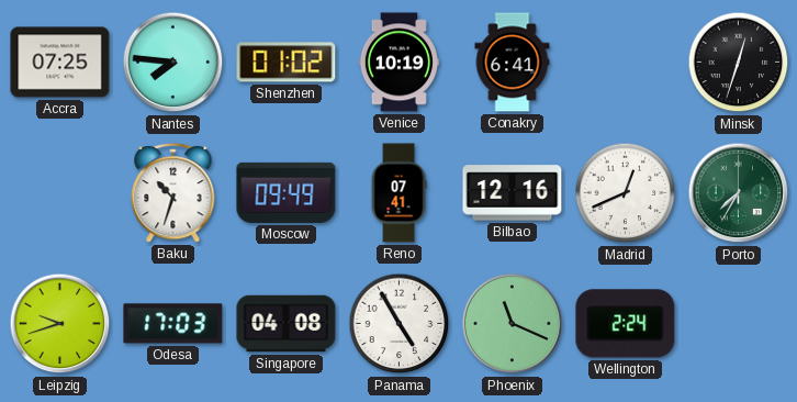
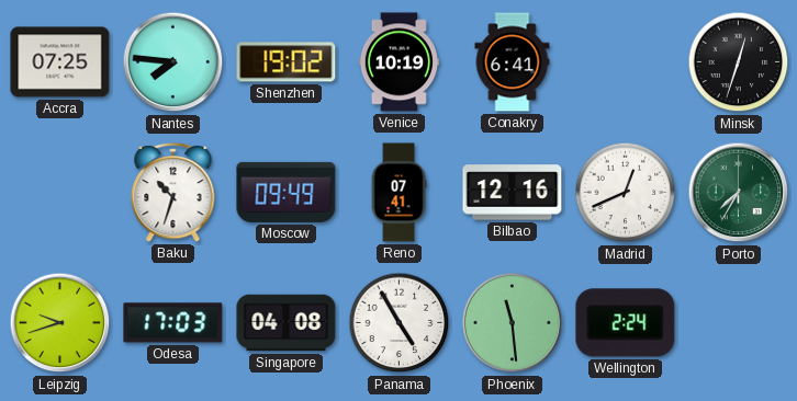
Shenzhen: 01:02 -> 19:02 (287, 62)
Phoenix: 11:19 -> 11:29 (513, 323)
